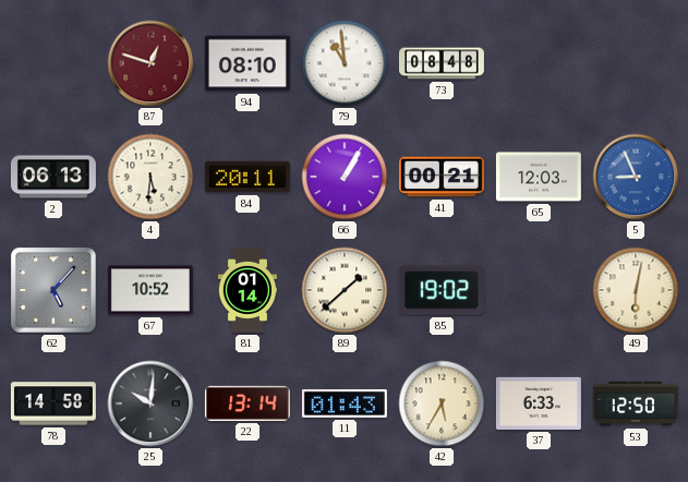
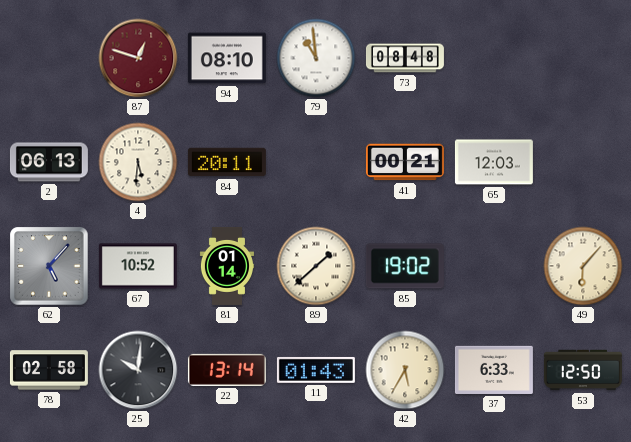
66: 1:05 -> none (345, 177)
5: 8:56 -> none (636, 177)
49: 6:02 -> 6:07 (583, 266)
78: 14:58 -> 02:58 (49, 370)
